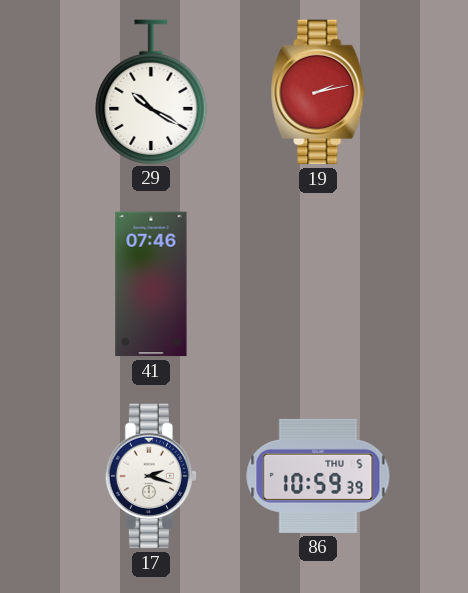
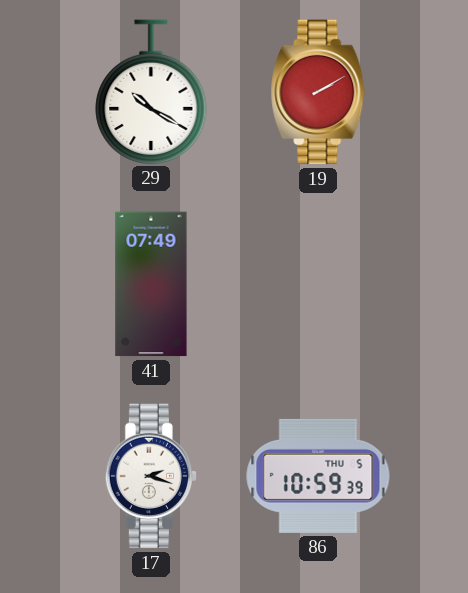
19: 2:13 -> 2:10 (318, 92)
41: 07:46 -> 07:49 (151, 284)
